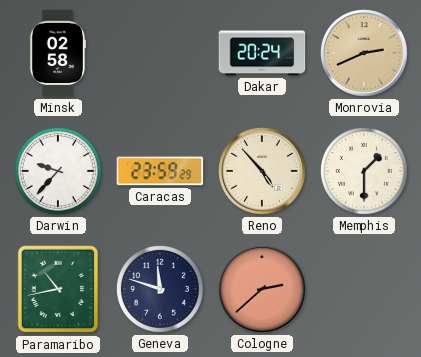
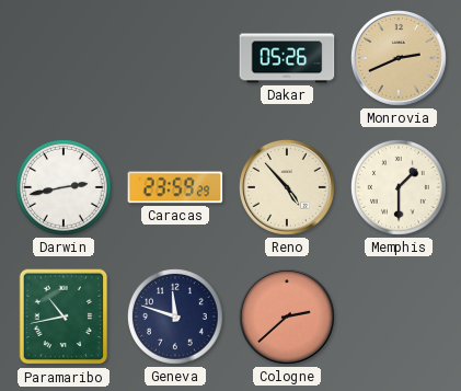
Minsk: 02:58 -> none (58, 53)
Dakar: 20:24 -> 05:26 (287, 58)
Darwin: 9:37 -> 2:43 (65, 188)
